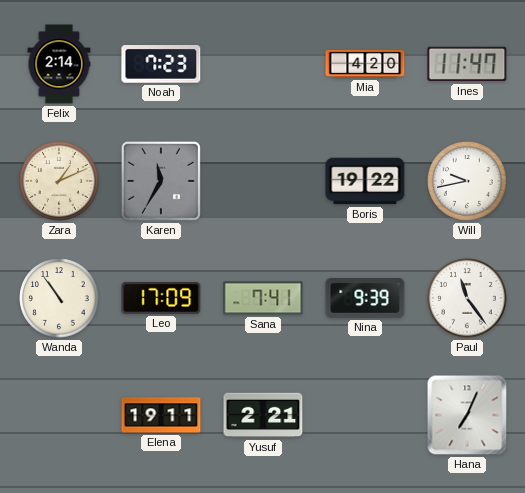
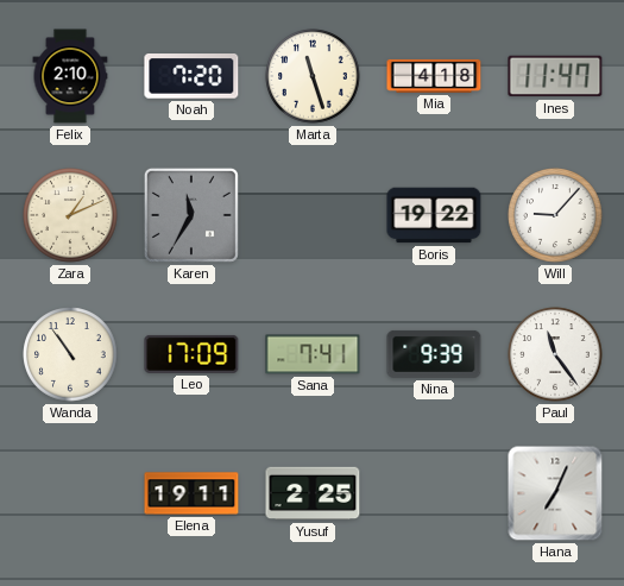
Felix: 2:14 -> 2:10 (70, 76)
Noah: 7:23 -> 7:20 (191, 77)
Marta: none -> 11:27 (313, 76)
Mia: 4:20 -> 4:18 (434, 76)
Will: 9:43 -> 9:07 (555, 215)
Yusuf: 2:21 -> 2:25 (313, 493)
